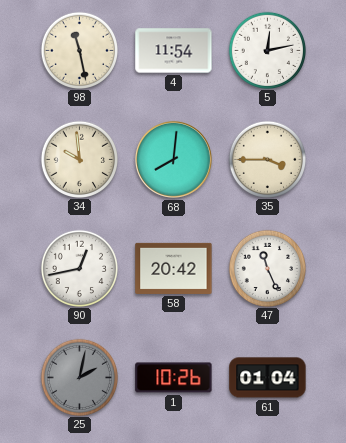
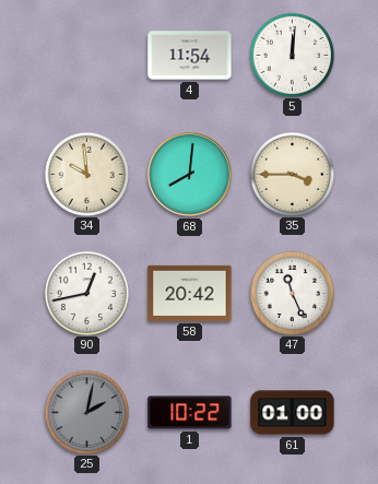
98: 11:28 -> none (79, 50)
5: 12:13 -> 12:01 (292, 55)
1: 10:26 -> 10:22 (190, 413)
61: 01:04 -> 01:00 (293, 413)
